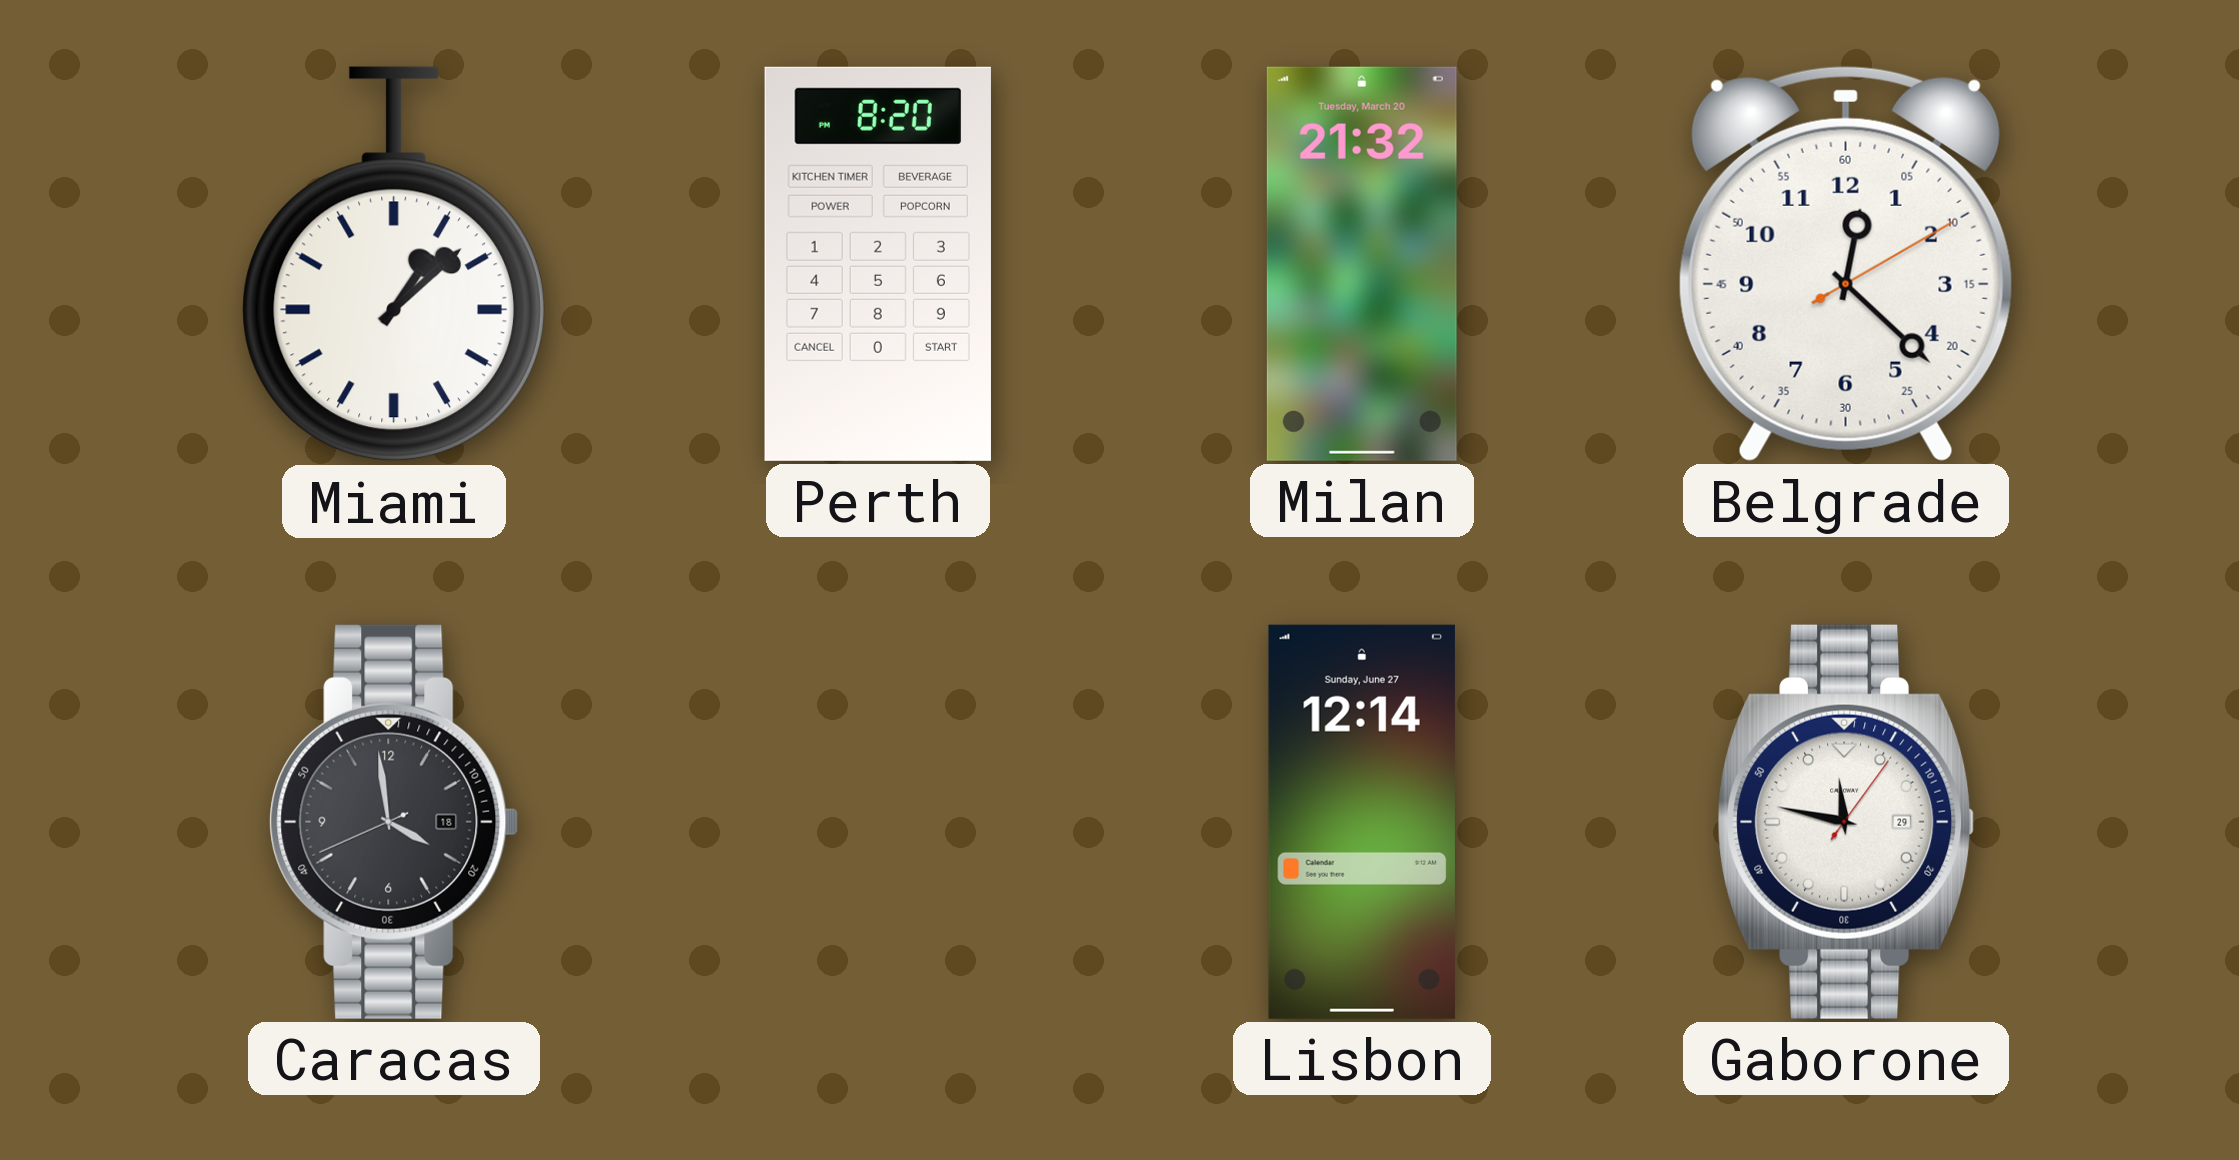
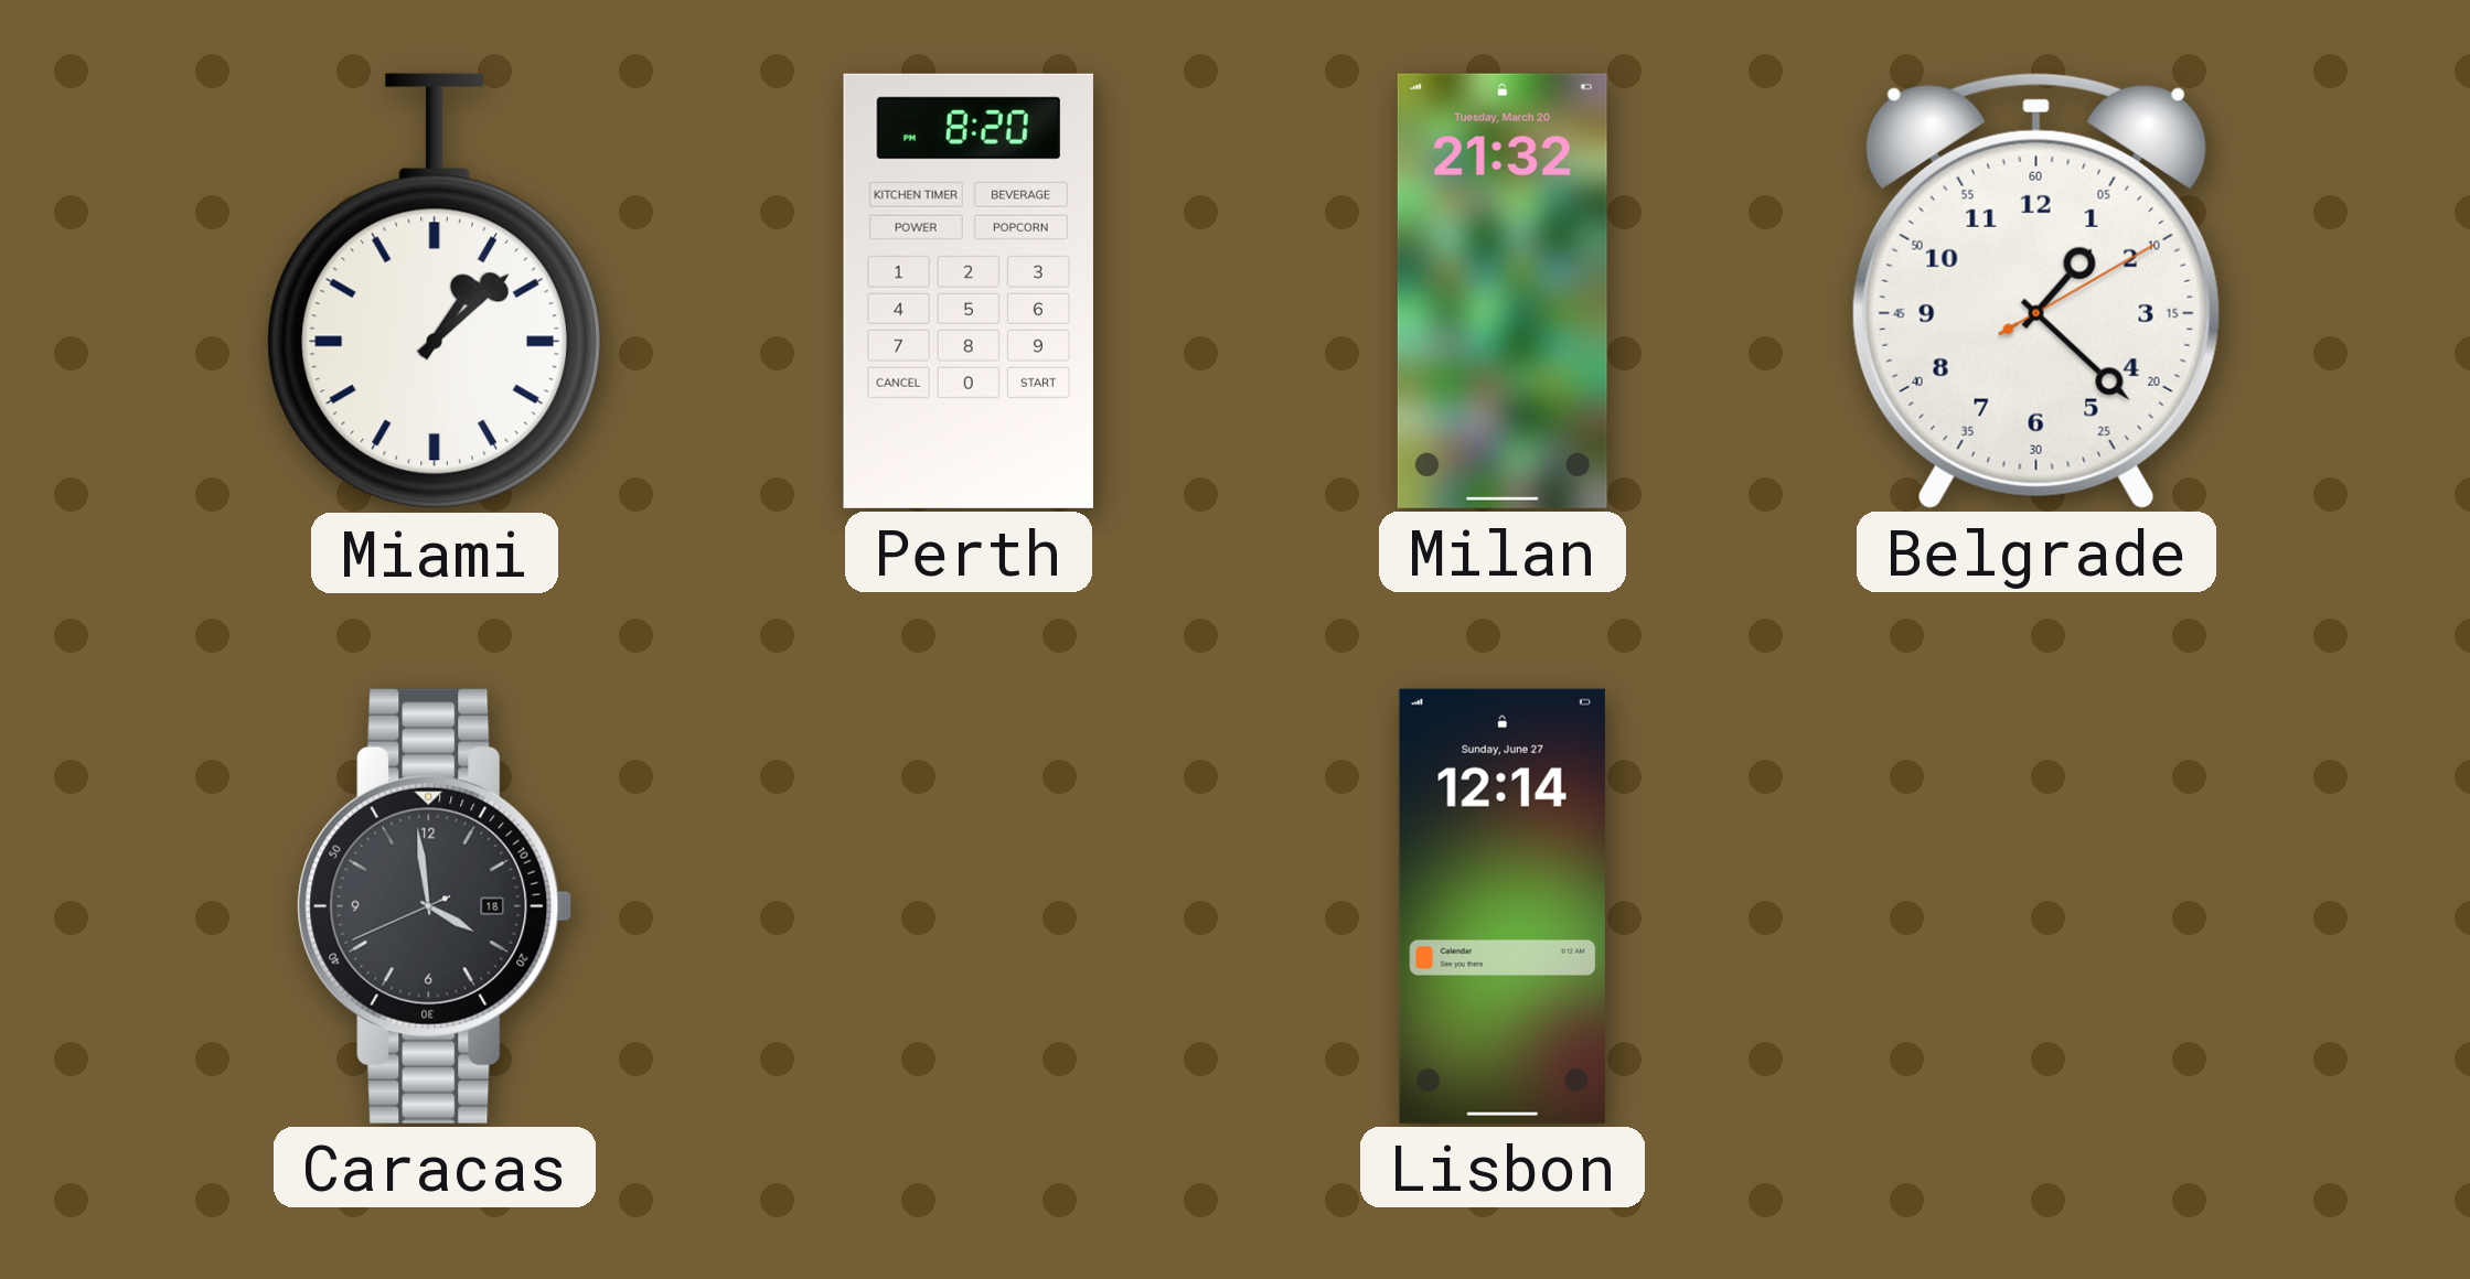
Belgrade: 12:22 -> 1:22 (2036, 290)
Gaborone: 11:47 -> none (1846, 822)
